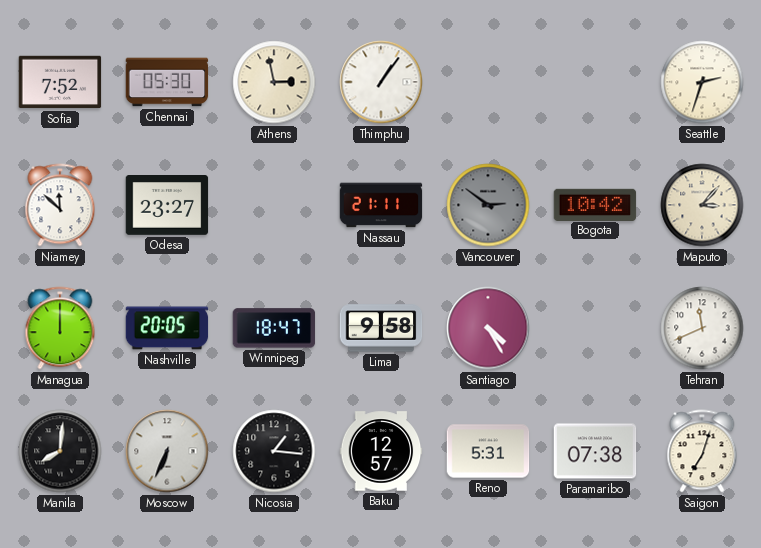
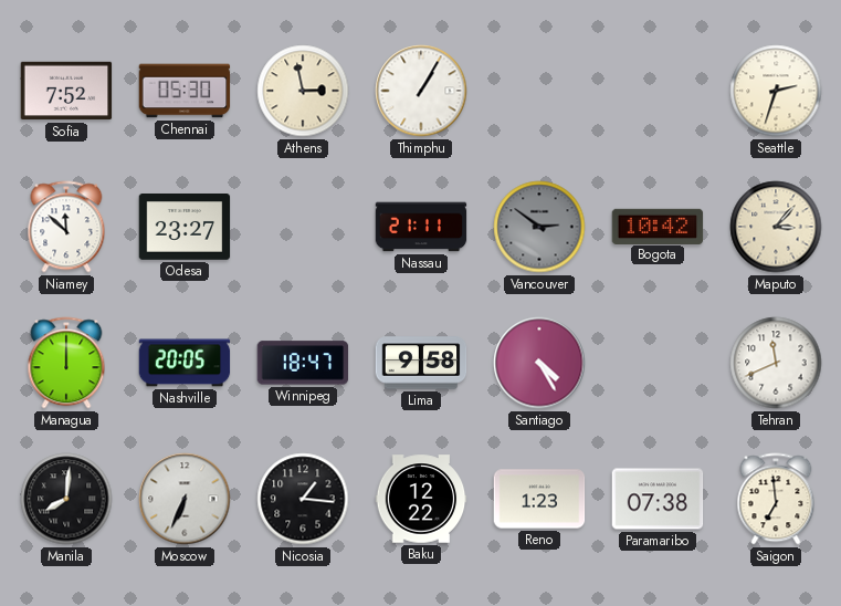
Thimphu: 1:06 -> 1:05 (421, 91)
Baku: 12:57 -> 12:22 (421, 499)
Reno: 5:31 -> 1:23 (539, 499)
Saigon: 7:03 -> 6:59 (776, 499)
